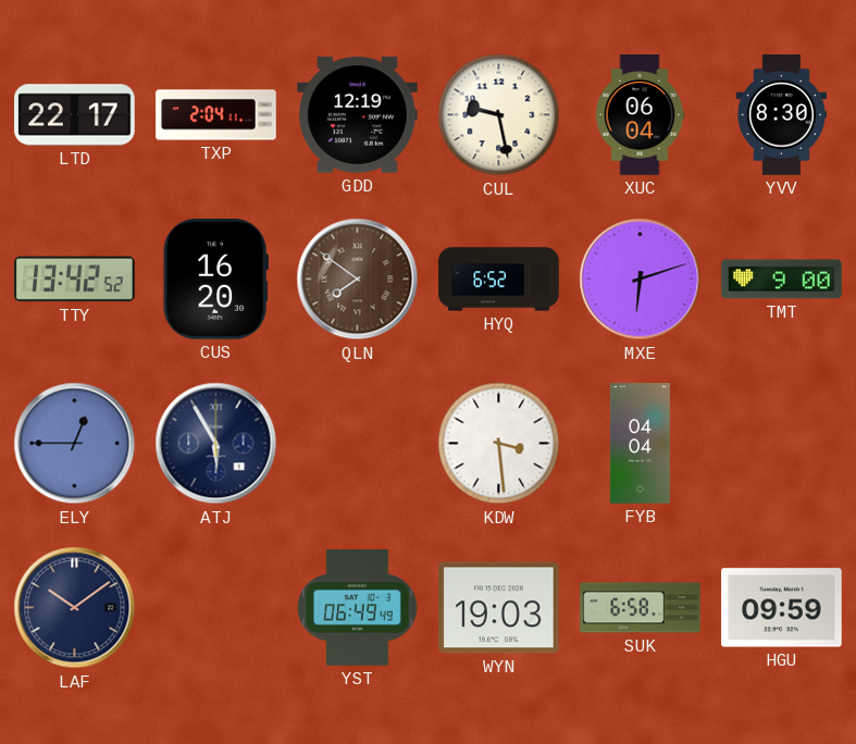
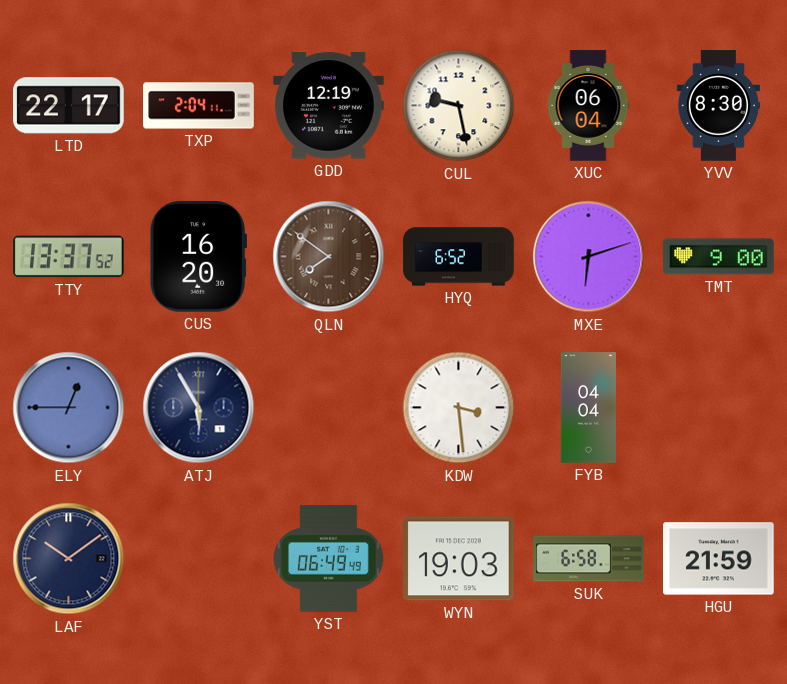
TTY: 13:42 -> 13:37 (69, 257)
HGU: 09:59 -> 21:59 (719, 559)
